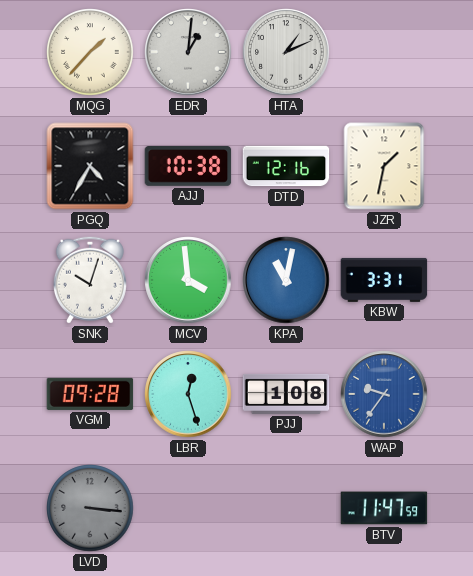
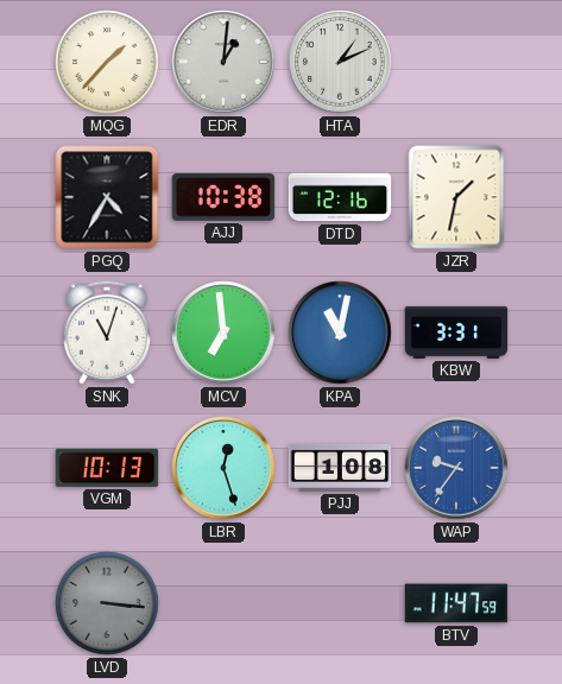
SNK: 10:03 -> 11:03 (107, 332)
MCV: 3:59 -> 6:59 (223, 332)
VGM: 09:28 -> 10:13 (107, 468)
